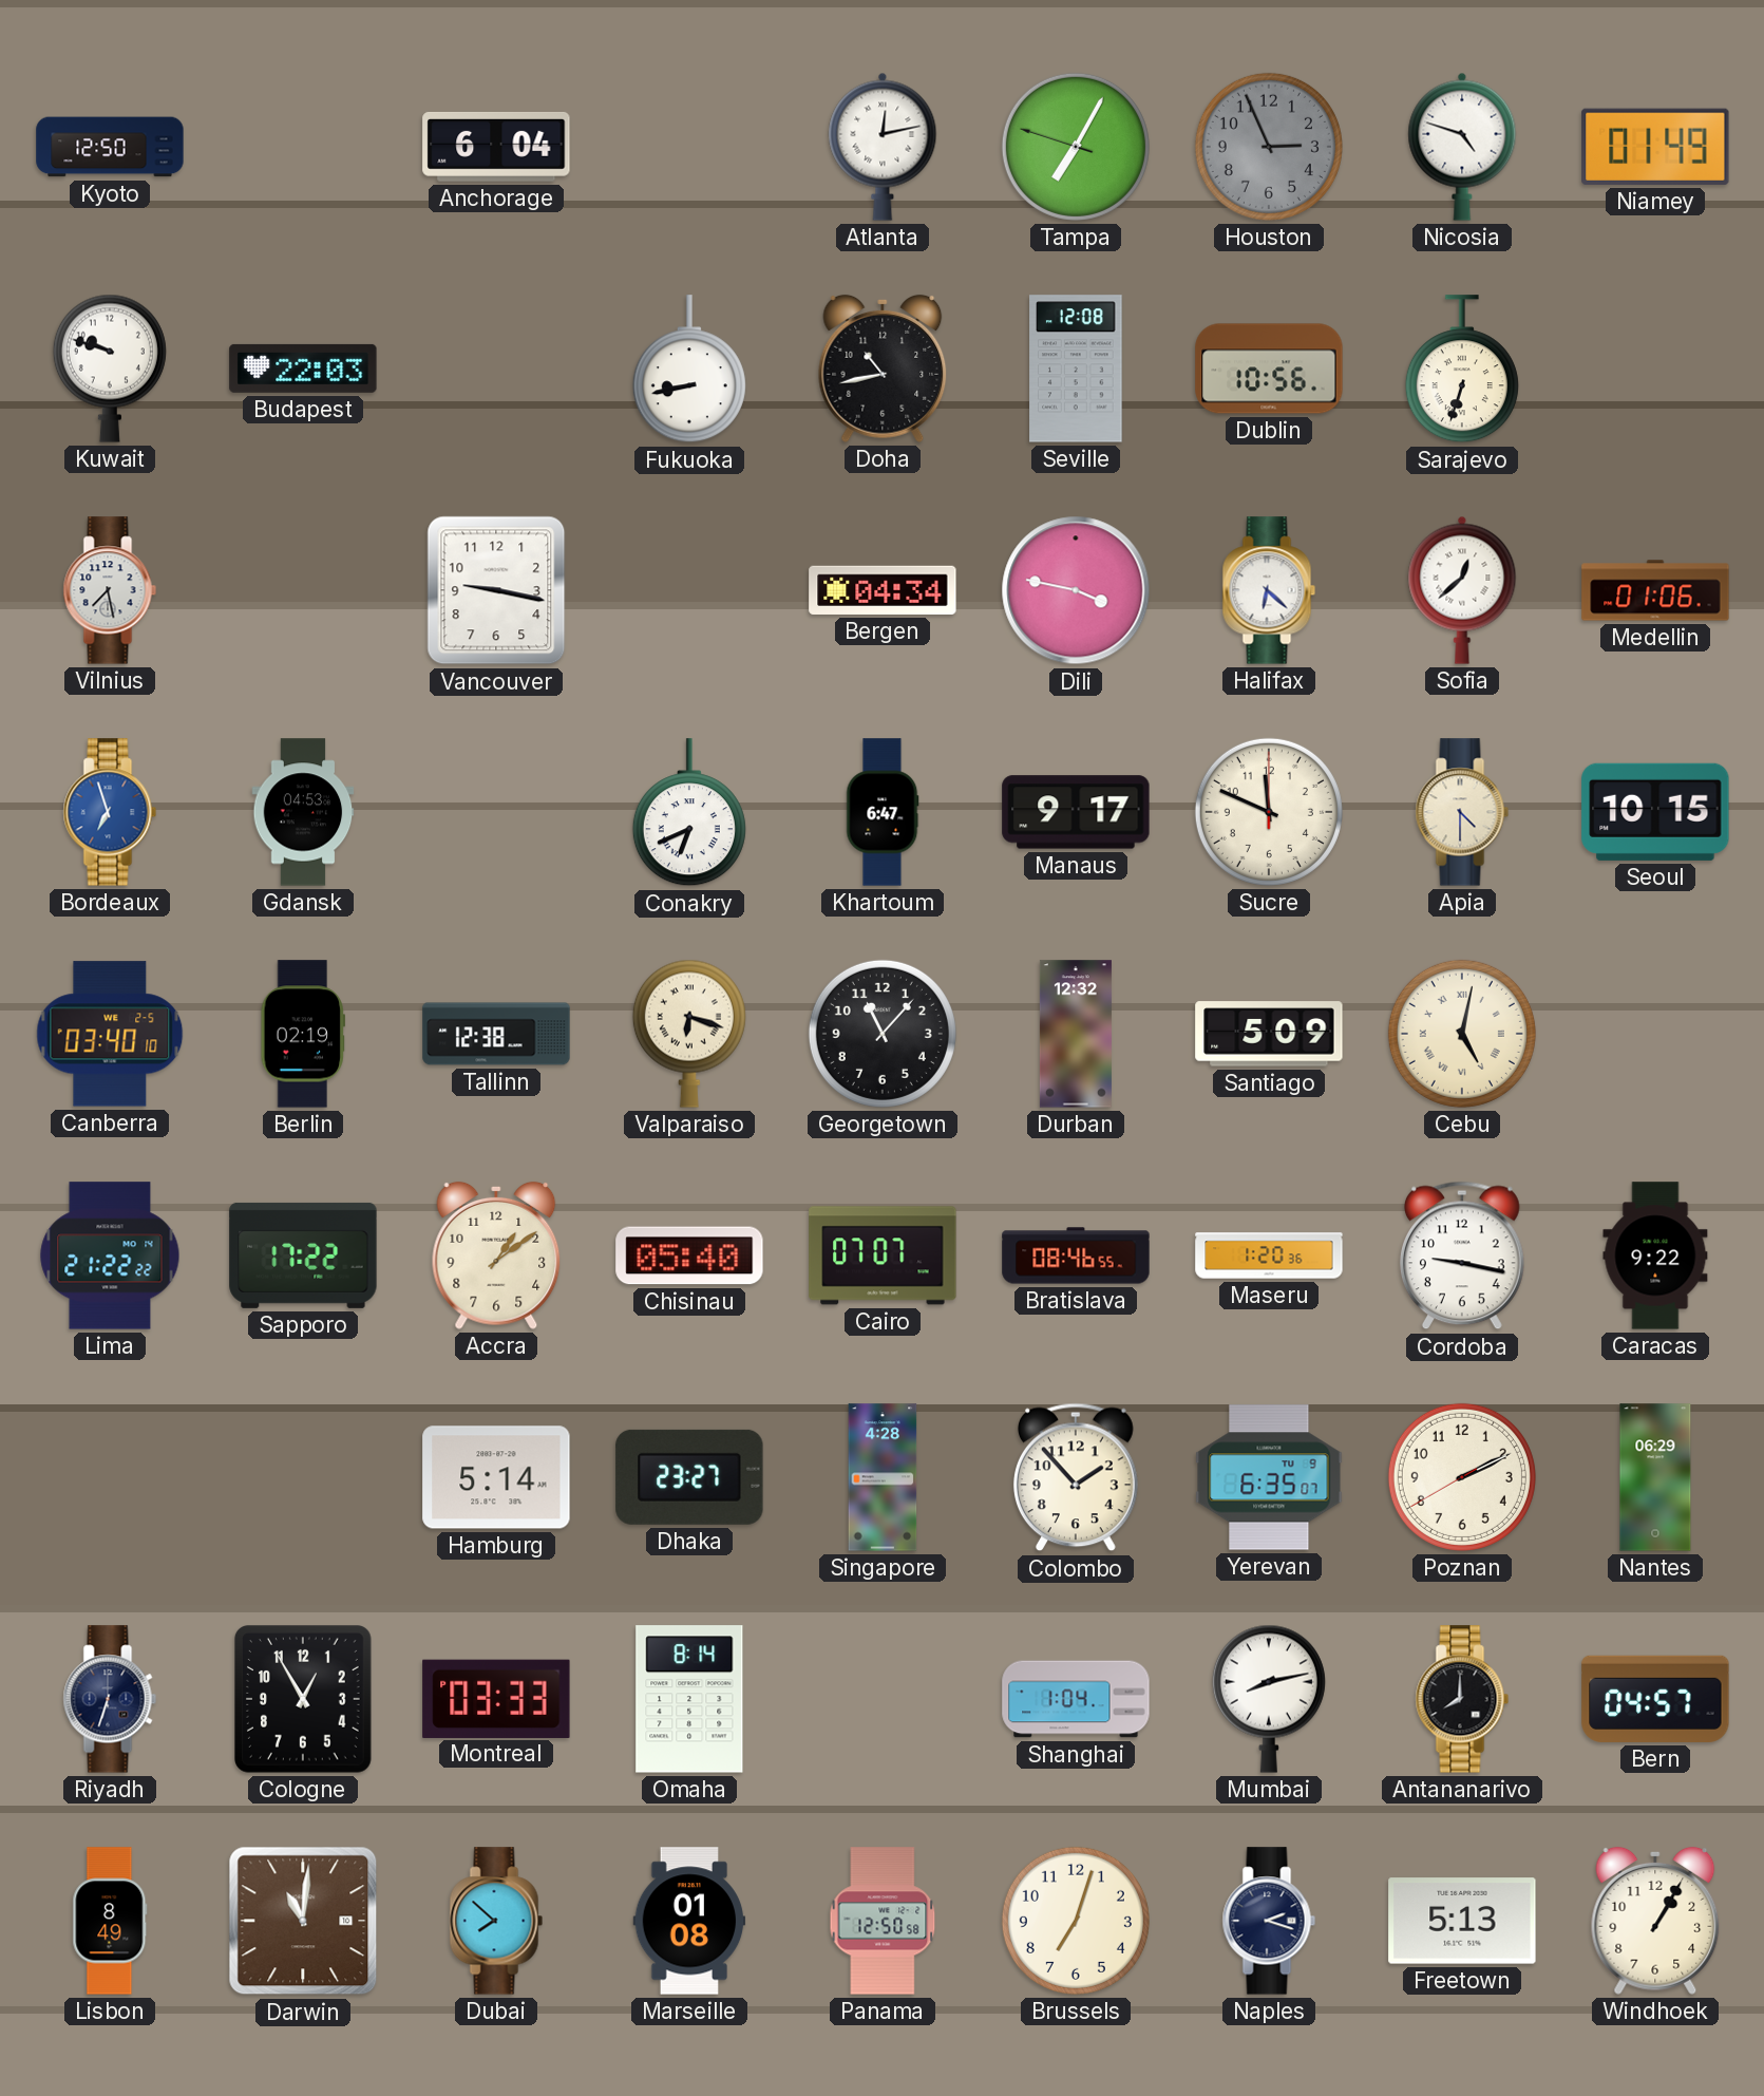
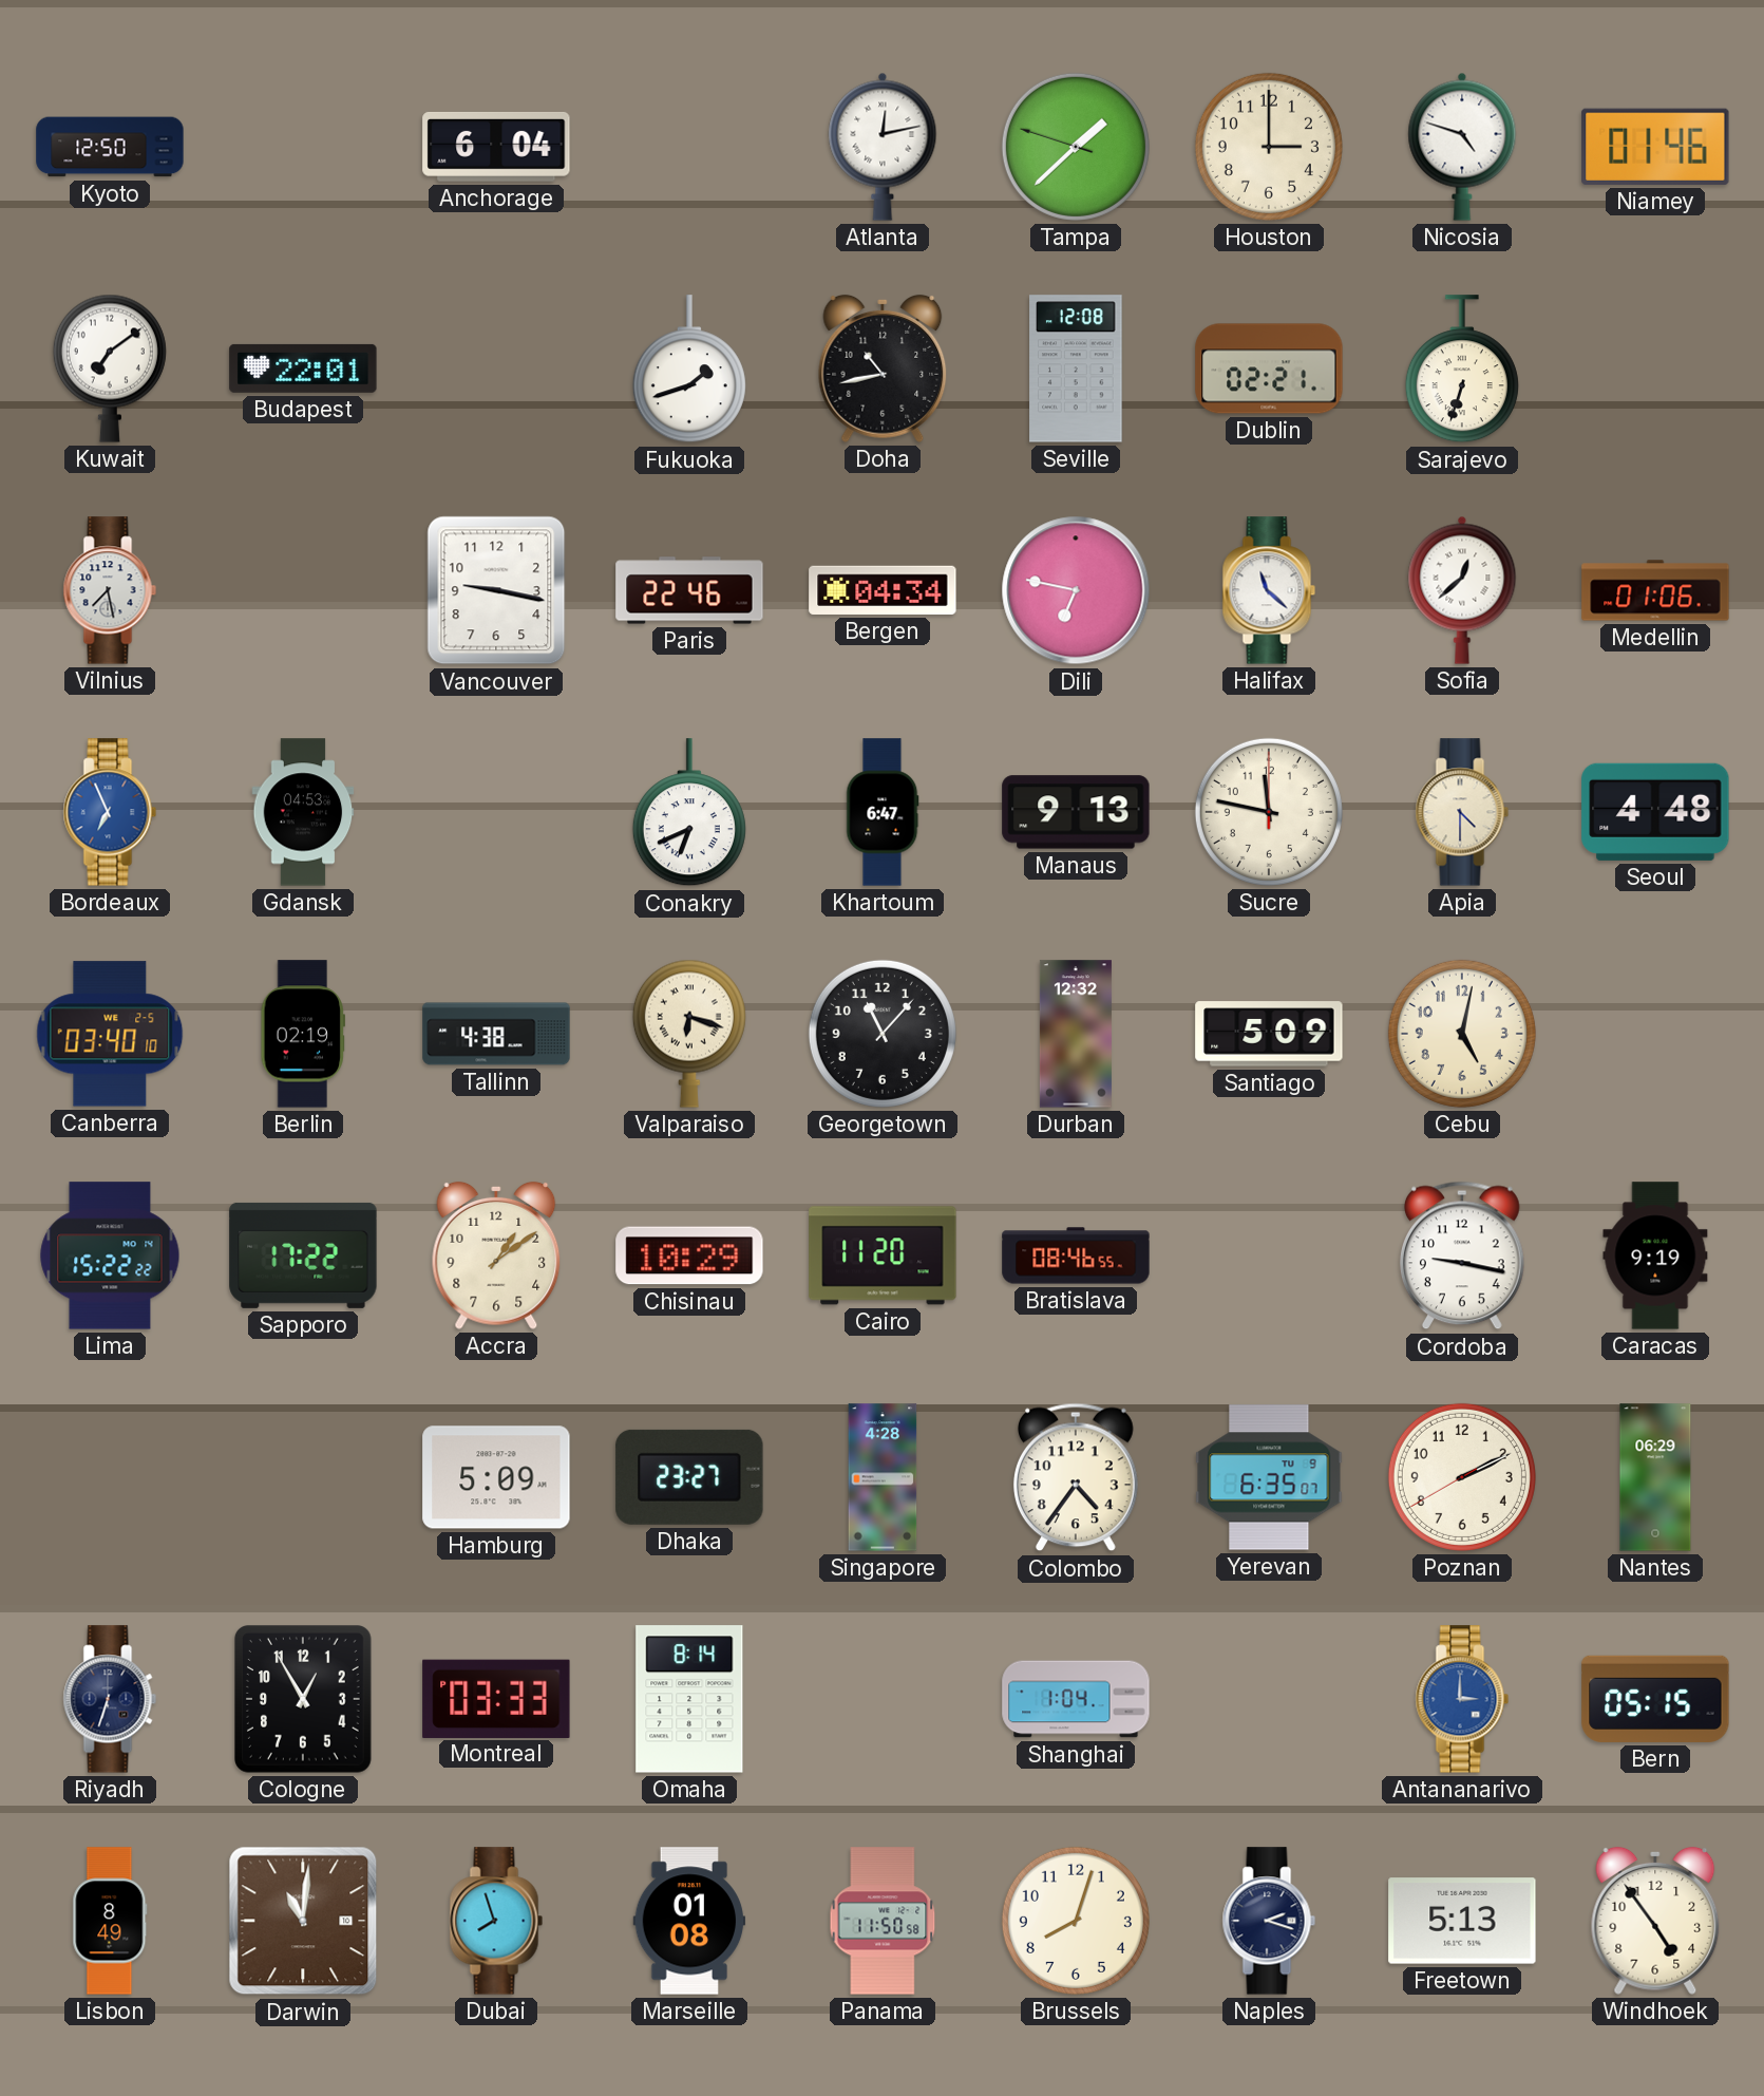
Tampa: 7:04 -> 1:37 (1076, 147)
Houston: 2:56 -> 3:00 (1269, 147)
Houston dial: grey -> cream (1269, 147)
Niamey: 01:49 -> 01:46 (1655, 147)
Kuwait: 9:48 -> 7:09 (110, 369)
Budapest: 22:03 -> 22:01 (303, 369)
Fukuoka: 8:43 -> 1:42 (689, 370)
Dublin: 10:56 -> 02:21 (1269, 369)
Paris: none -> 22:46 (689, 590)
Dili: 3:47 -> 6:47 (1076, 590)
Halifax: 6:22 -> 11:22 (1269, 590)
Bordeaux: 6:57 -> 6:56 (110, 812)
Manaus: 9:17 -> 9:13 (1076, 812)
Sucre: 11:49 -> 11:47 (1269, 812)
Seoul: 10:15 -> 4:48 (1655, 812)
Tallinn: 12:38 -> 4:38 (496, 1034)
Cebu numerals: Roman -> Arabic (1462, 1034)
Lima: 21:22 -> 15:22 (110, 1255)
Chisinau: 05:40 -> 10:29 (689, 1255)
Cairo: 07:07 -> 11:20 (883, 1255)
Maseru: 1:20 -> none (1269, 1255)
Caracas: 9:22 -> 9:19 (1655, 1255)
Hamburg: 5:14 -> 5:09 (496, 1477)
Colombo: 1:53 -> 4:36 (1076, 1477)
Mumbai: 8:13 -> none (1269, 1699)
Antananarivo: 8:00 -> 3:00 (1462, 1699)
Antananarivo dial: black -> blue (1462, 1699)
Bern: 04:57 -> 05:15 (1655, 1699)
Dubai: 7:52 -> 7:57 (496, 1921)
Panama: 12:50 -> 11:50 (883, 1921)
Brussels: 7:03 -> 8:03 (1076, 1921)
Windhoek: 1:05 -> 4:54 (1655, 1921)
